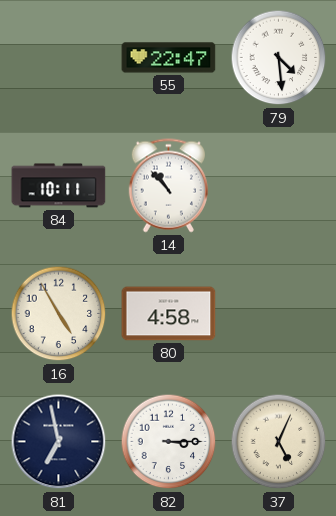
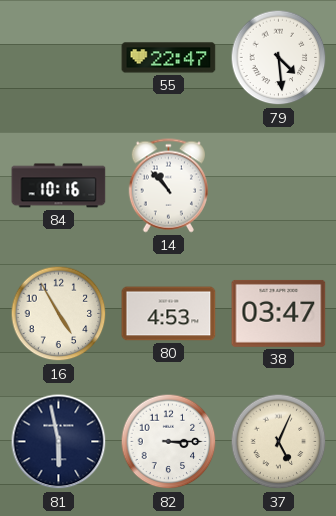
84: 10:11 -> 10:16 (59, 186)
80: 4:58 -> 4:53 (169, 314)
38: none -> 03:47 (279, 313)
81: 6:58 -> 5:58 (59, 442)
